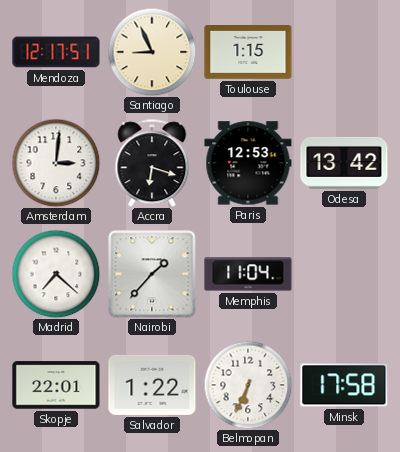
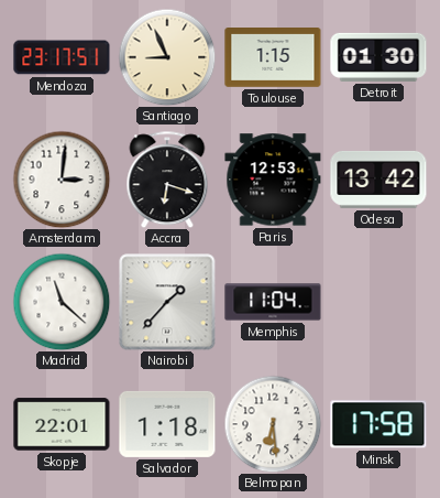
Mendoza: 12:17 -> 23:17 (62, 57)
Detroit: none -> 01:30 (378, 57)
Madrid: 7:22 -> 11:22 (62, 302)
Salvador: 1:22 -> 1:18 (167, 424)
Belmopan: 6:34 -> 6:29 (273, 424)
